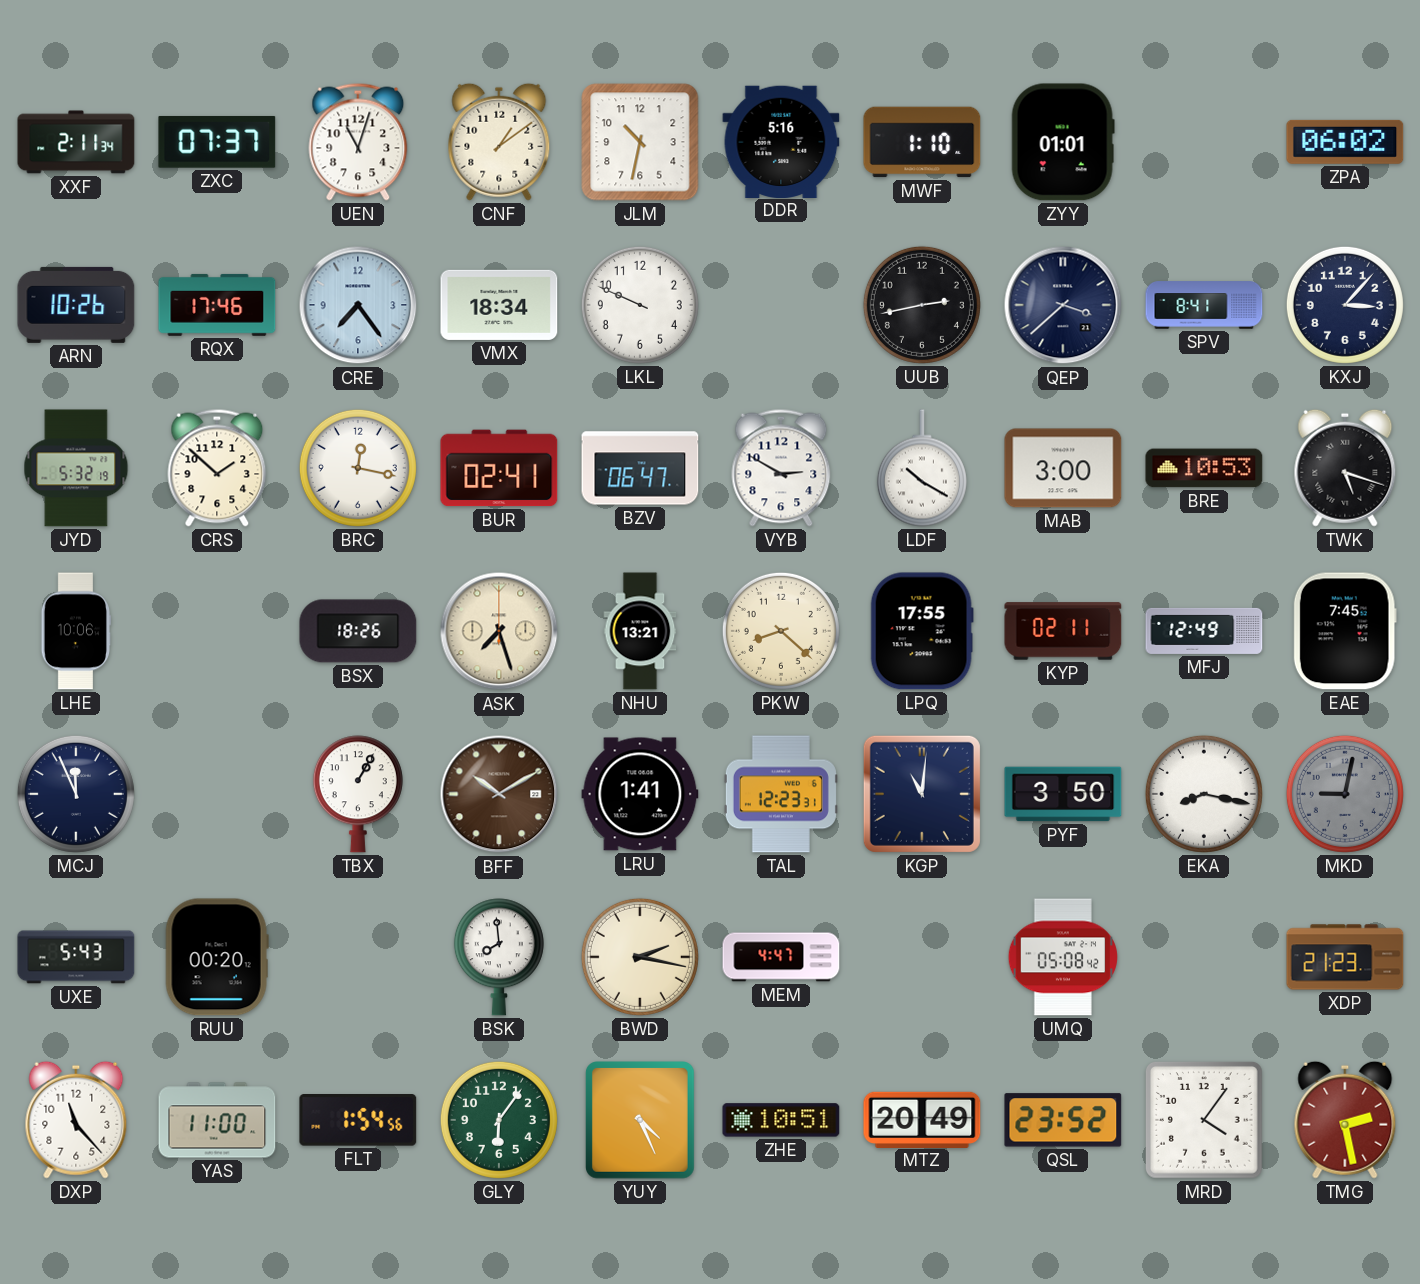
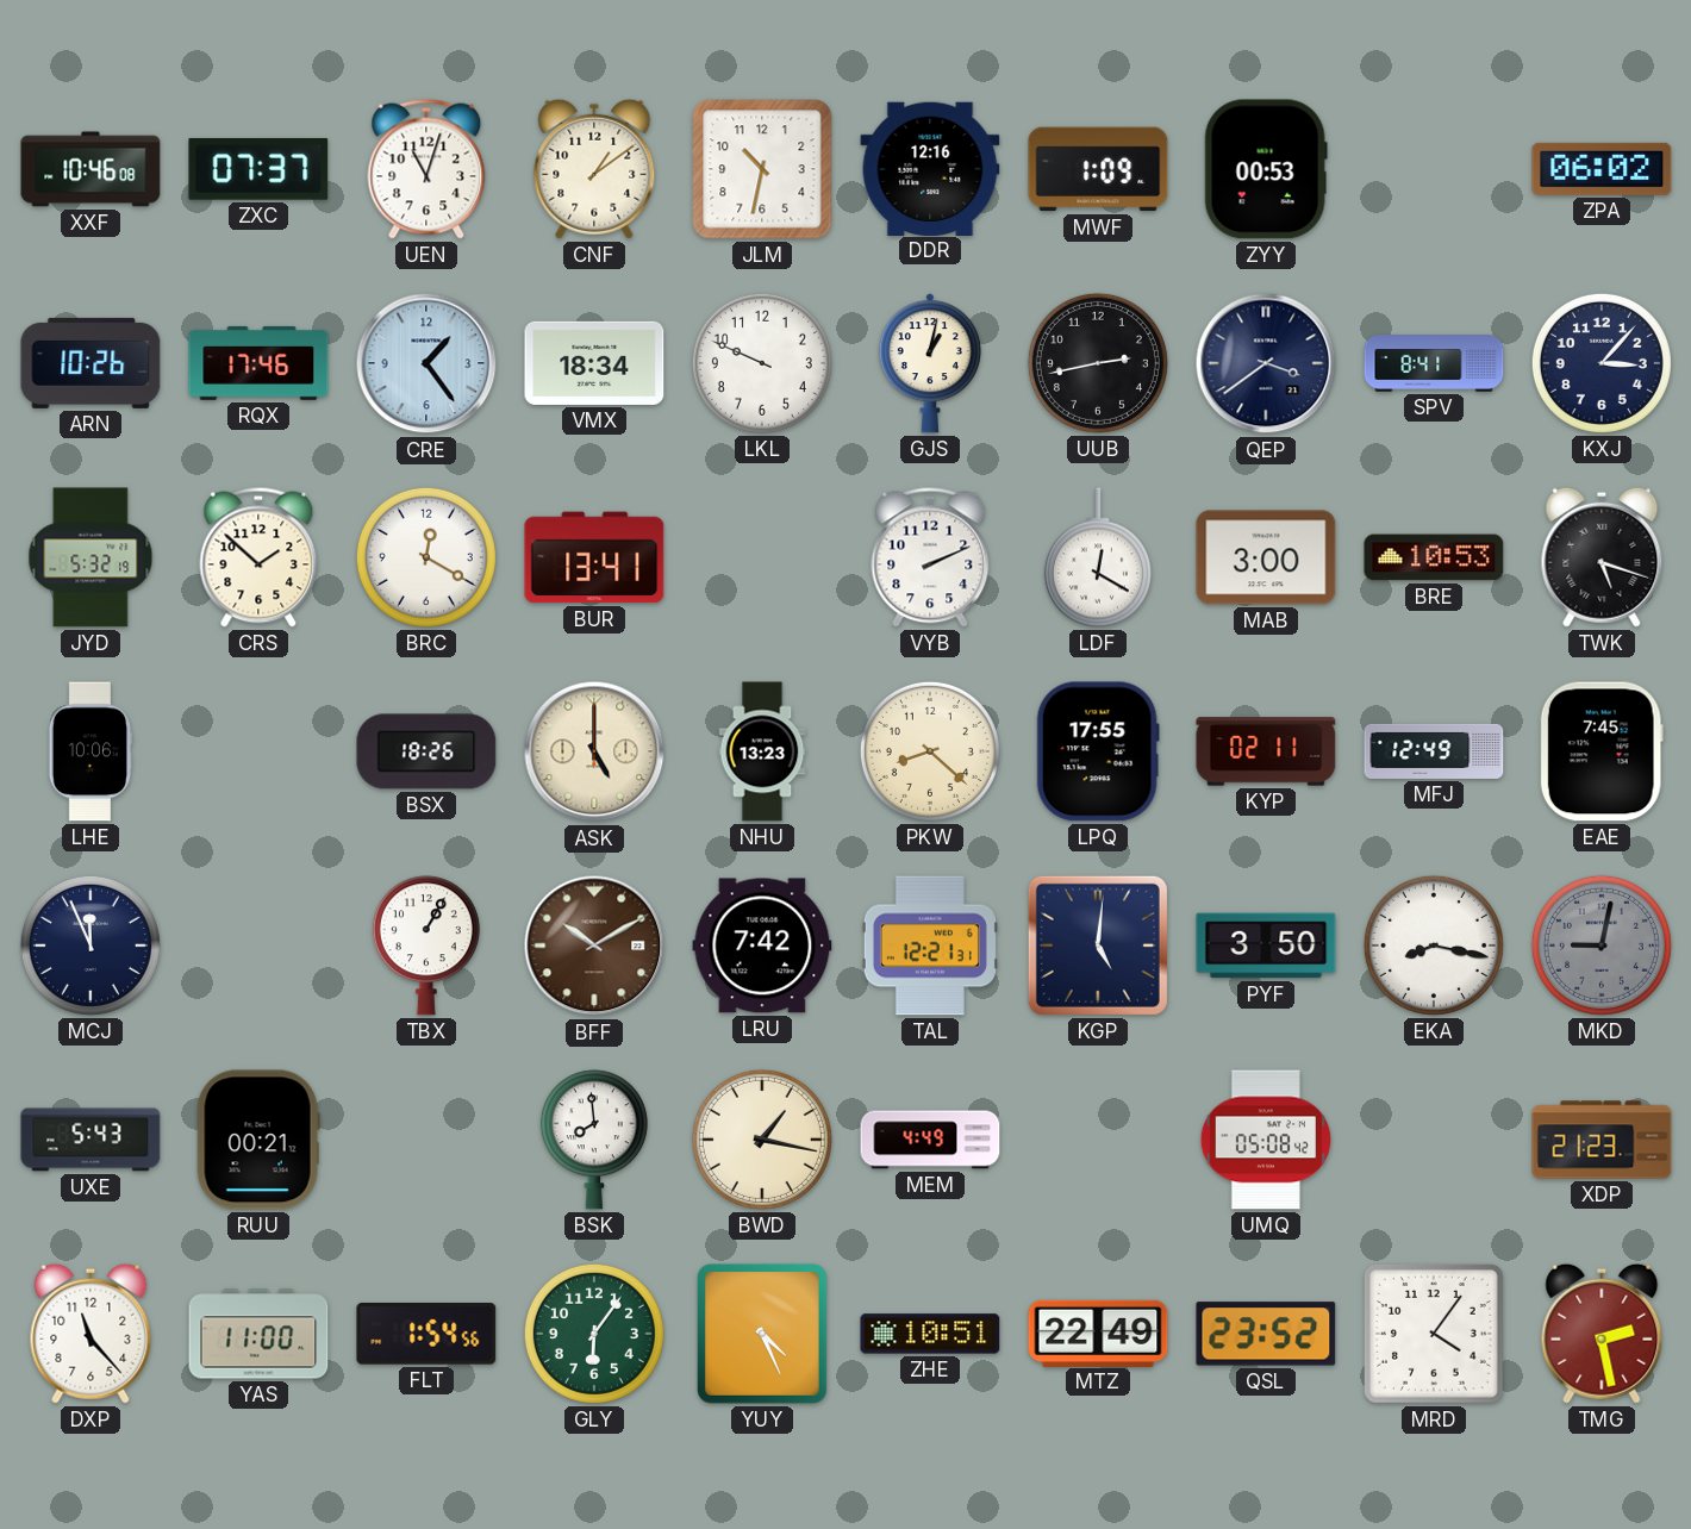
XXF: 2:11 -> 10:46 (91, 169)
DDR: 5:16 -> 12:16 (930, 168)
MWF: 1:10 -> 1:09 (1098, 169)
ZYY: 01:01 -> 00:53 (1266, 169)
CRE: 7:24 -> 1:24 (426, 363)
GJS: none -> 1:02 (930, 363)
QEP: 3:38 -> 3:39 (1266, 363)
BRC: 12:17 -> 12:20 (426, 557)
BUR: 02:41 -> 13:41 (594, 557)
BZV: 06:47 -> none (640, 468)
VYB: 2:50 -> 2:11 (930, 557)
LDF: 10:20 -> 12:20 (1098, 557)
ASK: 7:27 -> 5:00 (594, 751)
NHU: 13:21 -> 13:23 (762, 751)
LRU: 1:41 -> 7:42 (762, 946)
TAL: 12:23 -> 12:21 (930, 946)
KGP: 11:01 -> 5:01 (1098, 946)
RUU: 00:20 -> 00:21 (258, 1140)
BWD: 2:17 -> 1:17 (762, 1140)
MEM: 4:47 -> 4:49 (930, 1140)
MTZ: 20:49 -> 22:49 (1098, 1333)
